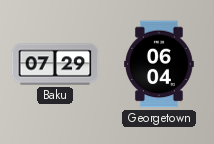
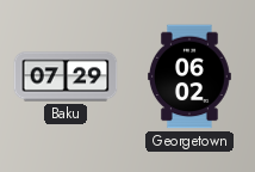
Georgetown: 06:04 -> 06:02 (191, 76)
